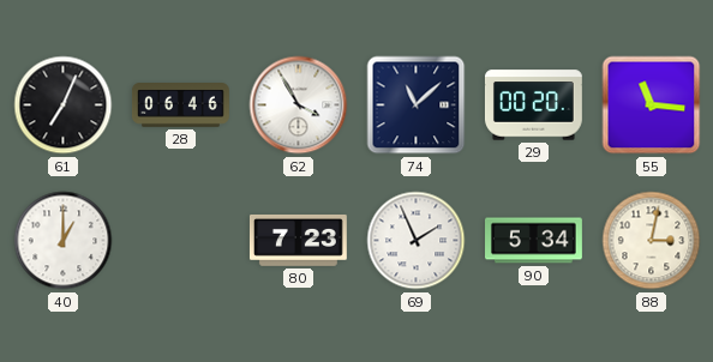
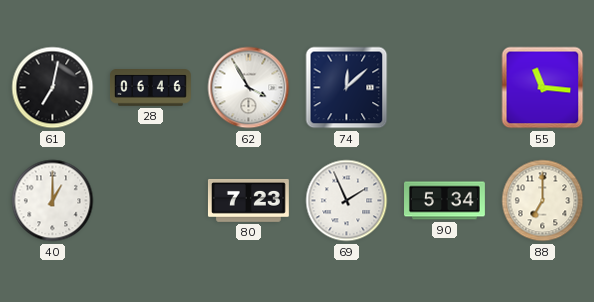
61: 7:04 -> 7:02 (53, 88)
74: 11:08 -> 12:08 (347, 88)
29: 00:20 -> none (533, 105)
88: 3:02 -> 7:00 (543, 201)
